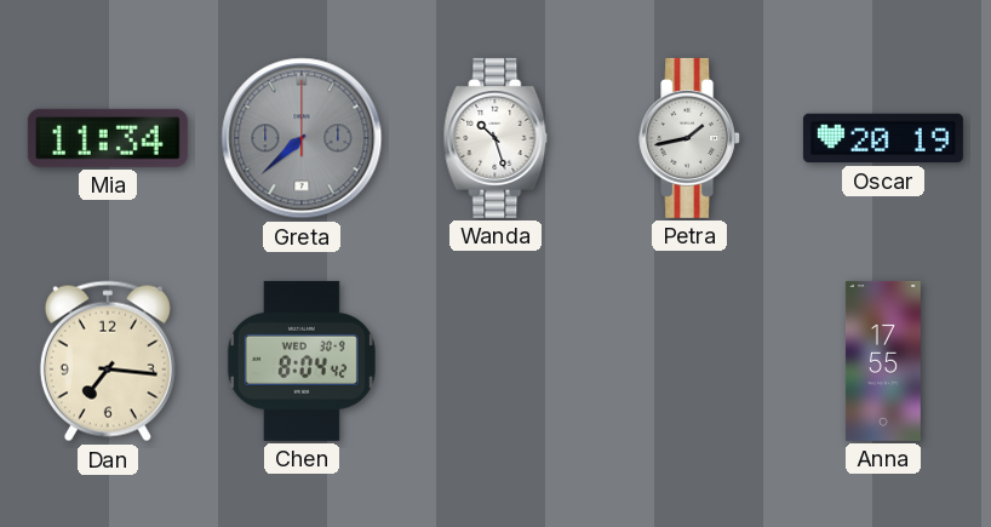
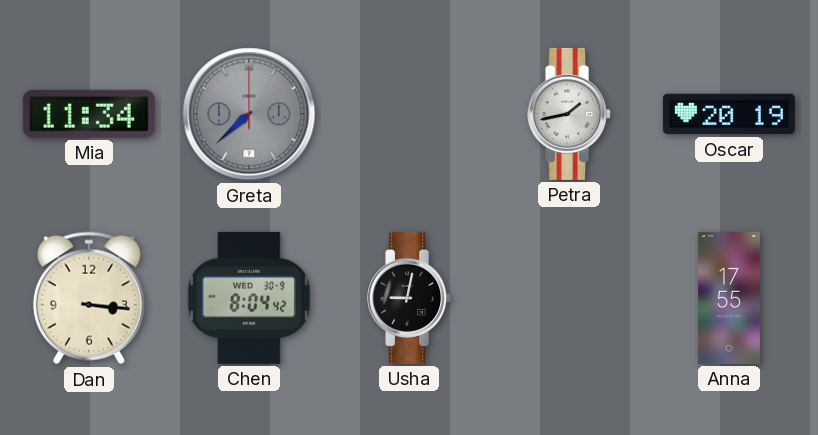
Wanda: 10:27 -> none (495, 138)
Dan: 7:16 -> 3:16 (89, 298)
Usha: none -> 9:02 (410, 298)
